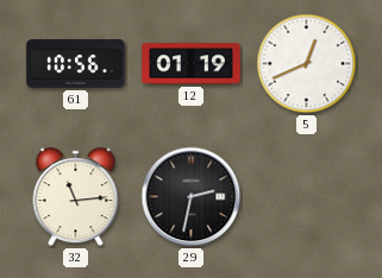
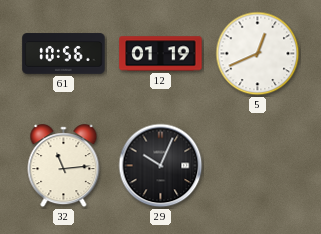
29: 2:32 -> 10:04 (161, 166)
